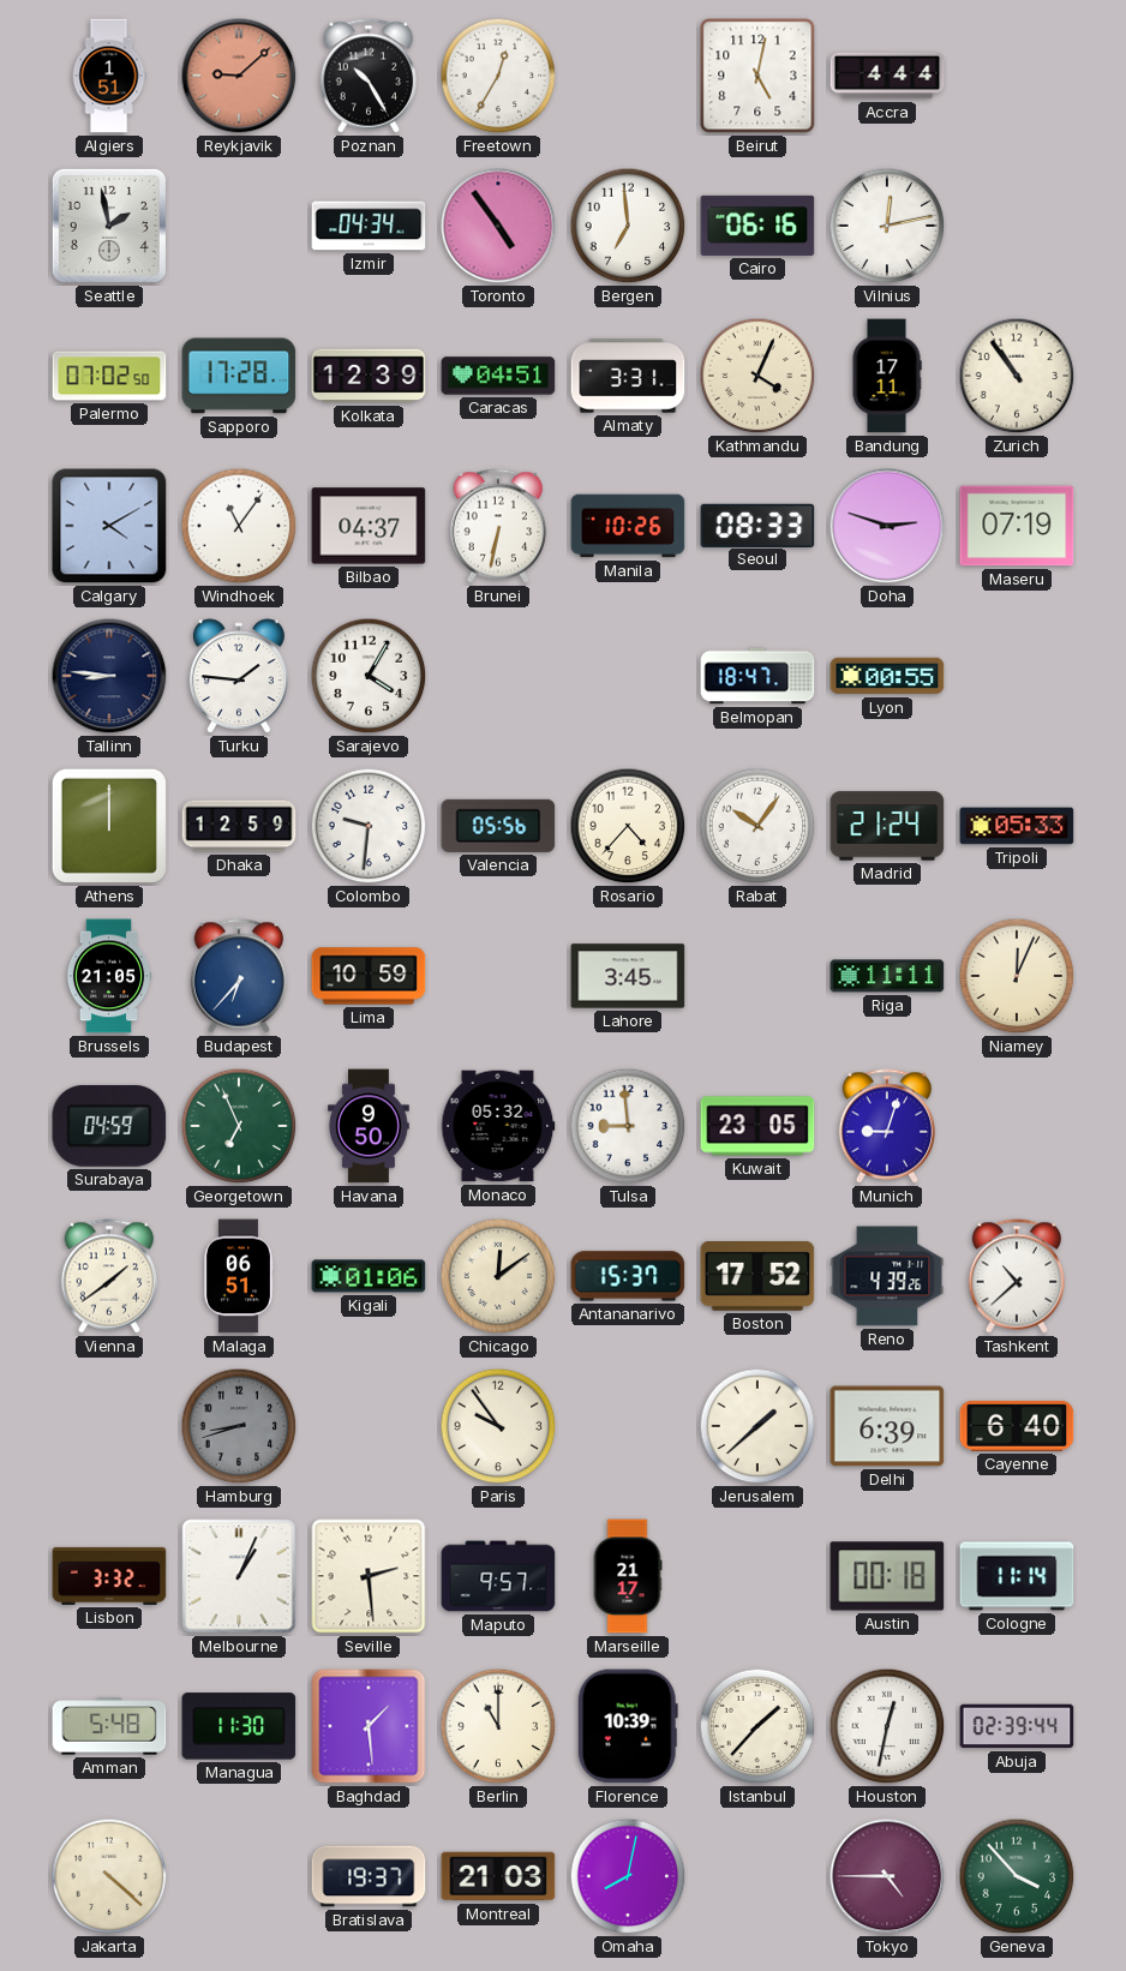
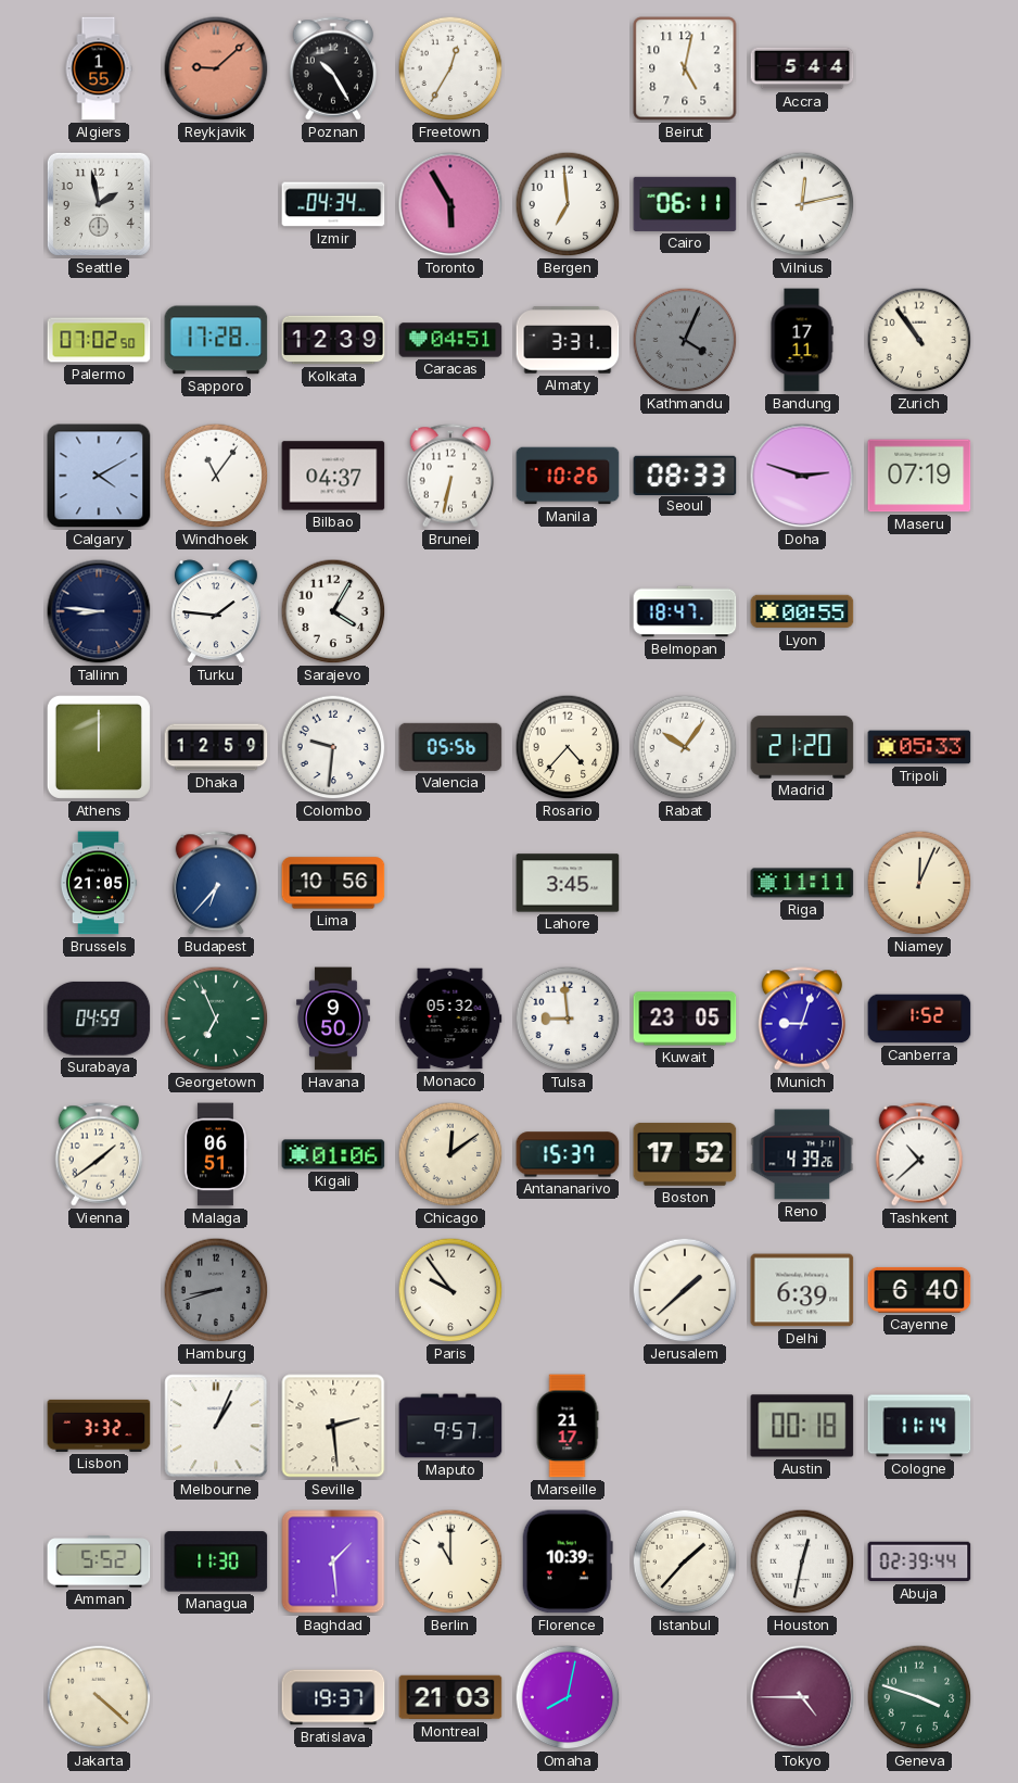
Algiers: 1:51 -> 1:55 (99, 68)
Accra: 4:44 -> 5:44 (802, 68)
Toronto: 4:54 -> 5:55 (450, 204)
Cairo: 06:16 -> 06:11 (685, 204)
Kathmandu dial: cream -> grey (685, 340)
Madrid: 21:24 -> 21:20 (802, 747)
Lima: 10:59 -> 10:56 (333, 883)
Canberra: none -> 1:52 (919, 1019)
Amman: 5:48 -> 5:52 (99, 1561)
Geneva: 3:53 -> 3:48 (919, 1697)
